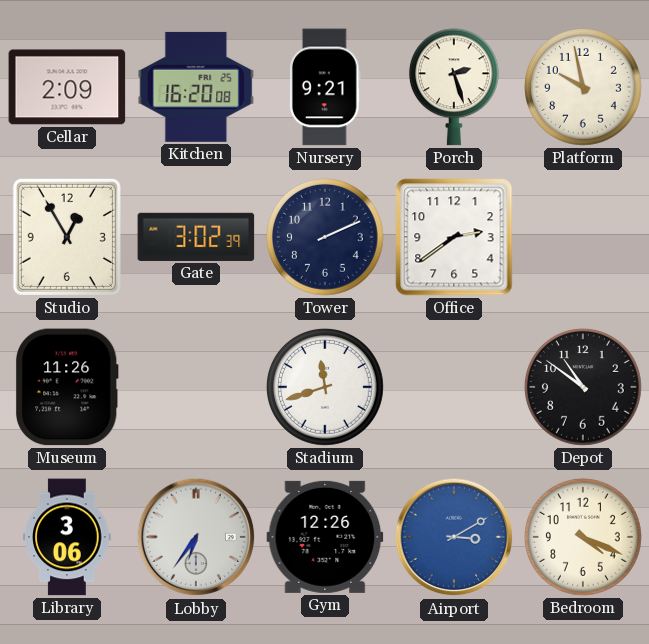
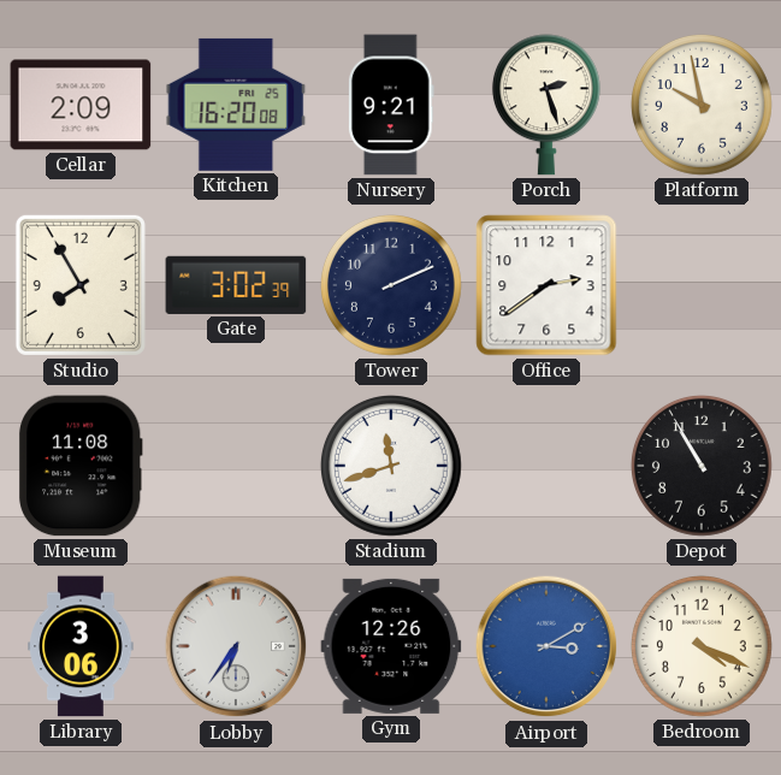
Studio: 12:55 -> 7:55 (81, 285)
Museum: 11:26 -> 11:08 (81, 466)
Depot: 10:51 -> 10:55 (702, 466)
